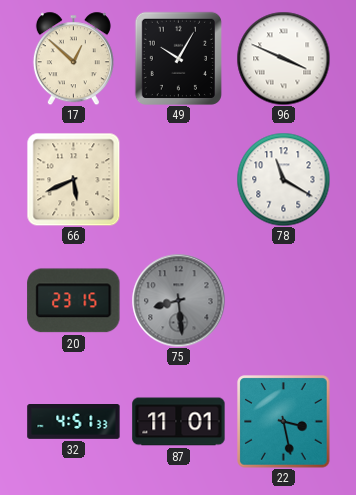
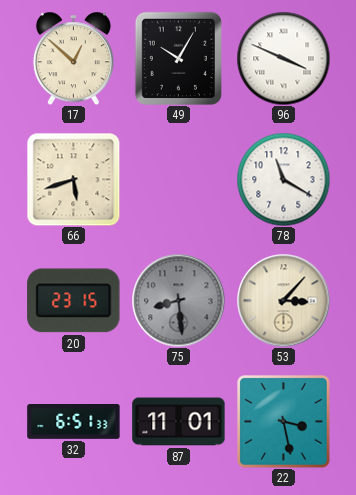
66: 5:41 -> 5:42 (73, 179)
53: none -> 3:07 (283, 300)
32: 4:51 -> 6:51 (74, 422)
